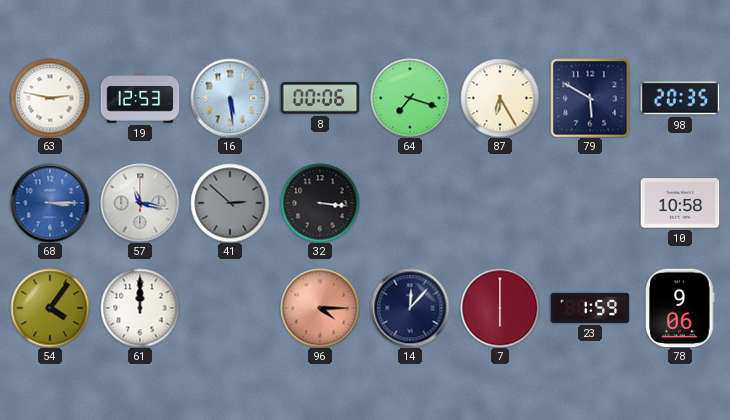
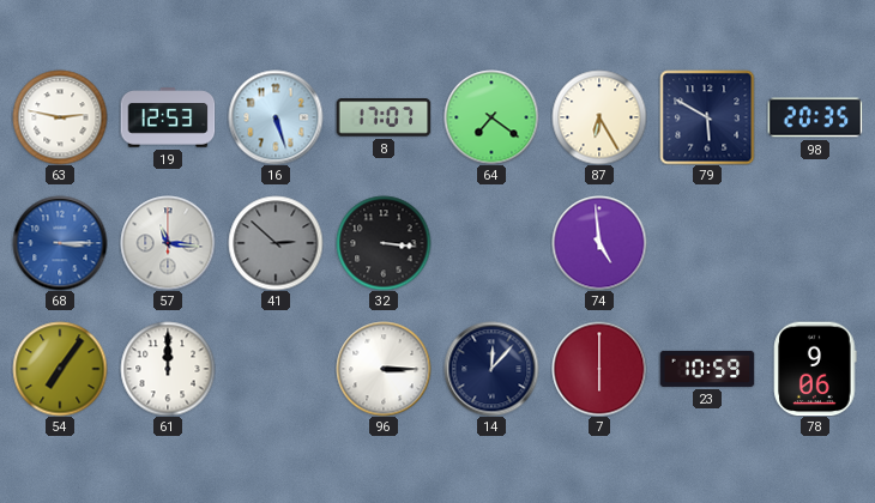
16: 5:29 -> 5:27 (276, 117)
8: 00:06 -> 17:07 (384, 117)
64: 7:18 -> 7:21 (491, 117)
57: 11:17 -> 11:16 (168, 243)
74: none -> 4:59 (599, 243)
10: 10:58 -> none (680, 203)
54: 4:06 -> 7:06 (60, 369)
96: 4:15 -> 3:15 (384, 369)
96 dial: salmon -> white (384, 369)
23: 1:59 -> 10:59 (707, 369)
